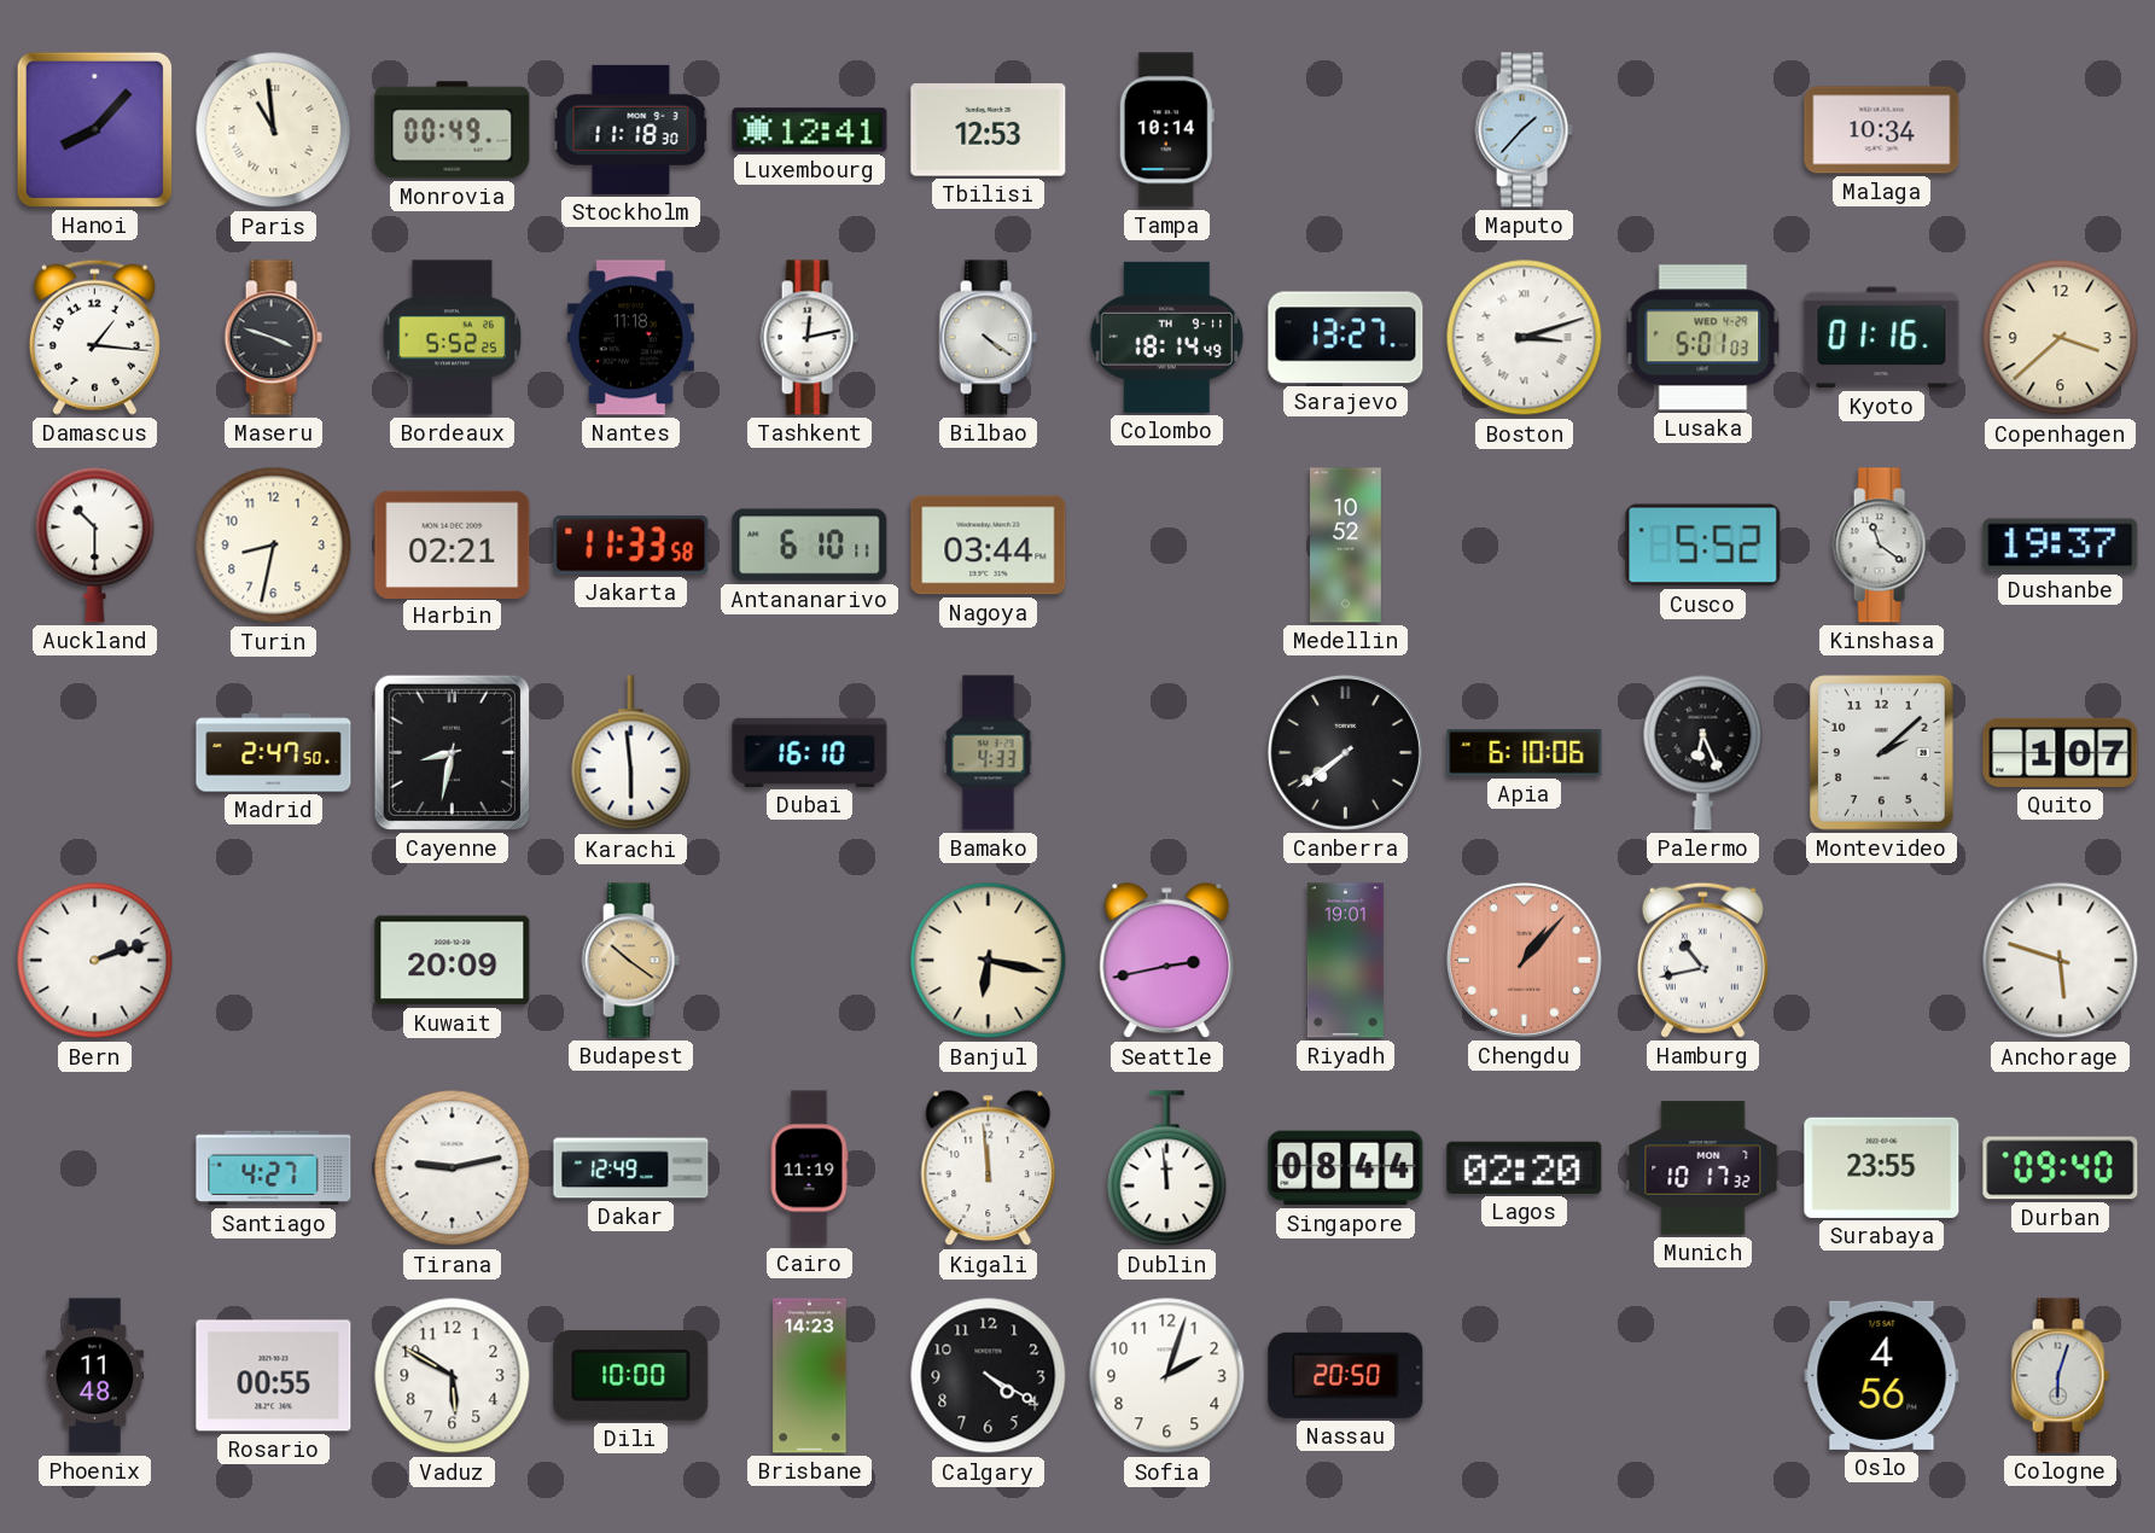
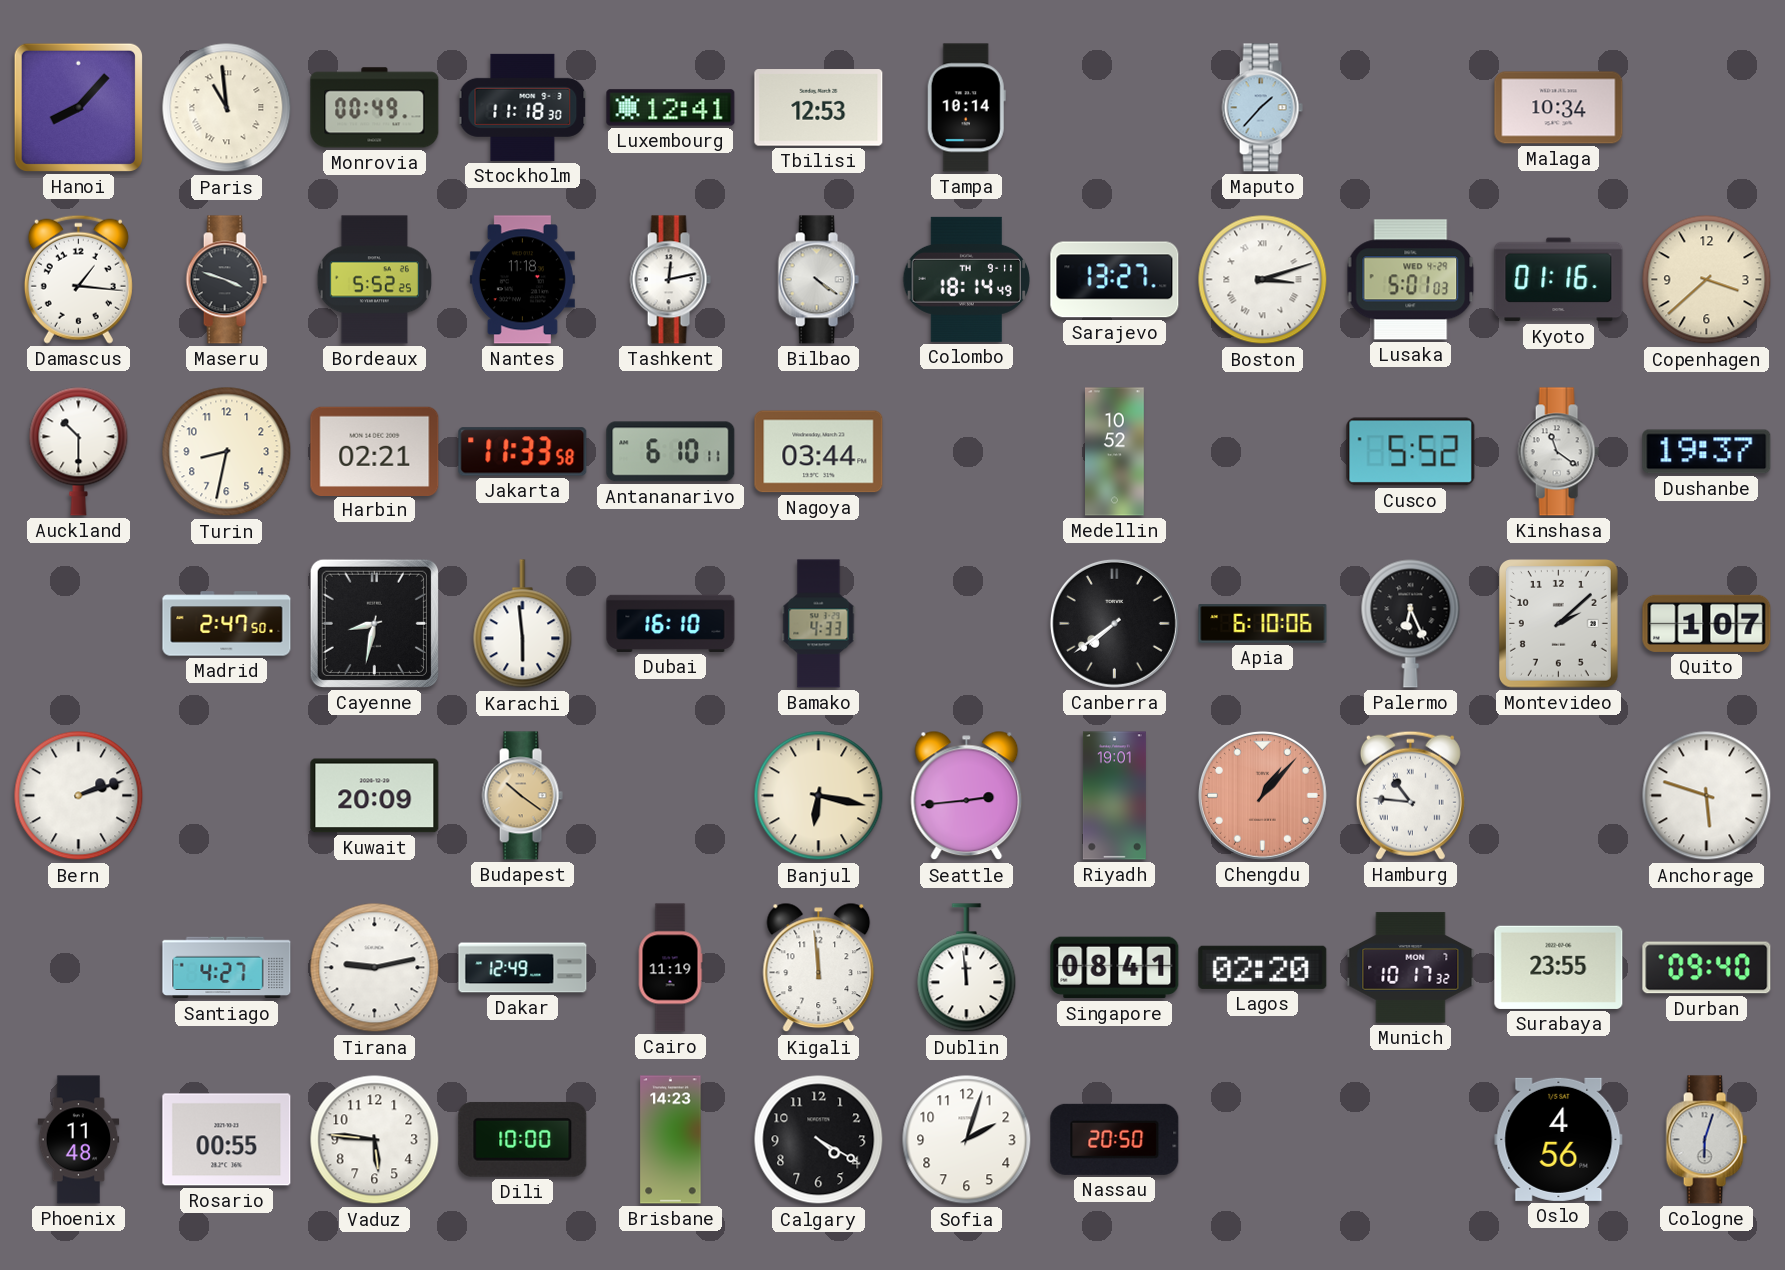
Seattle: 2:43 -> 2:44 (967, 796)
Hamburg: 10:43 -> 10:46 (1410, 795)
Singapore: 08:44 -> 08:41 (1115, 968)
Vaduz: 5:50 -> 5:46 (375, 1140)
